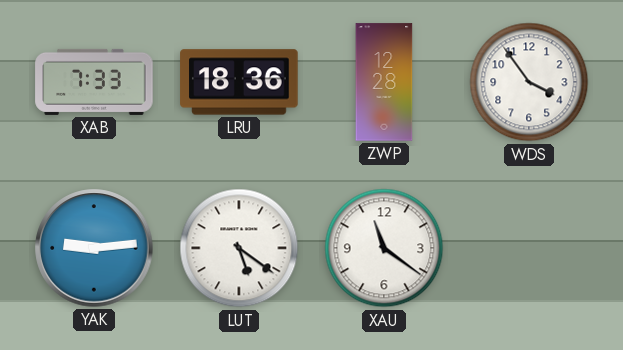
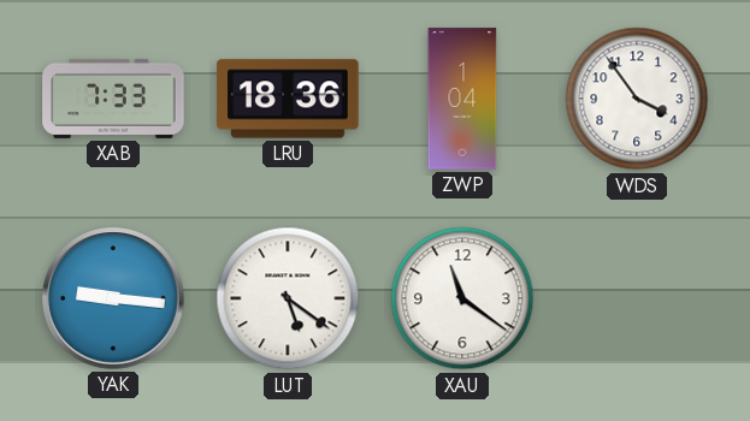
ZWP: 12:28 -> 1:04 (462, 99)
YAK: 9:14 -> 9:16 (113, 298)
